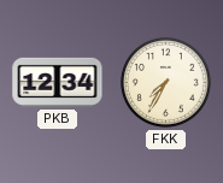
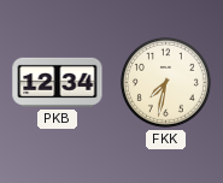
FKK: 7:35 -> 7:32 (165, 82)
